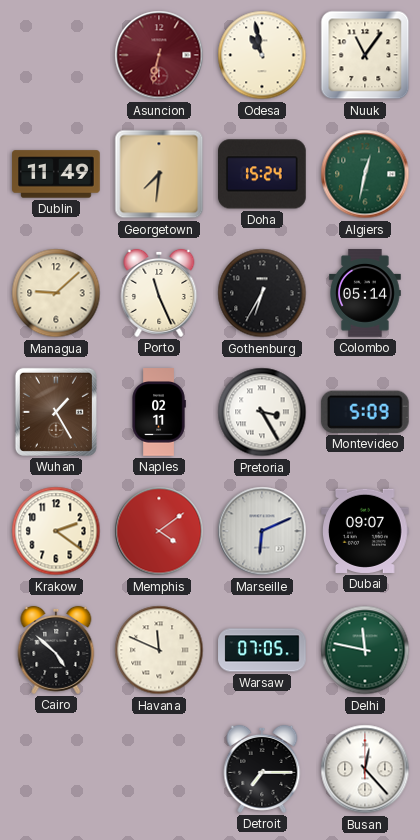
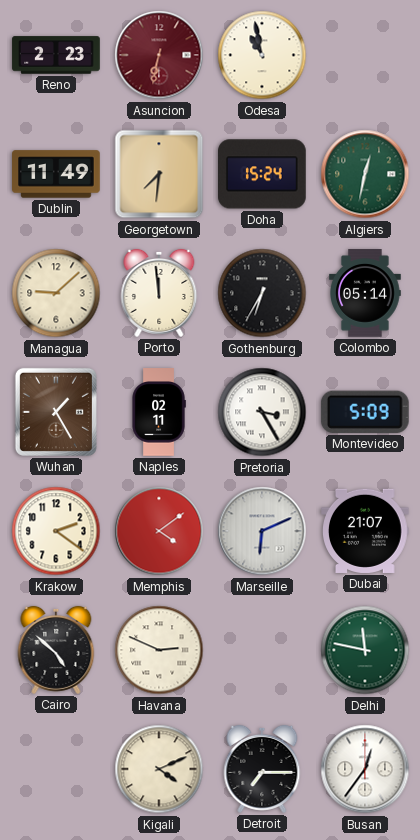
Reno: none -> 2:23 (56, 55)
Nuuk: 11:06 -> none (365, 55)
Porto: 11:26 -> 11:59 (159, 293)
Dubai: 09:07 -> 21:07 (366, 531)
Havana: 11:49 -> 2:49 (159, 650)
Warsaw: 07:05 -> none (262, 650)
Kigali: none -> 4:11 (159, 769)
Busan: 12:23 -> 12:36 (365, 769)
